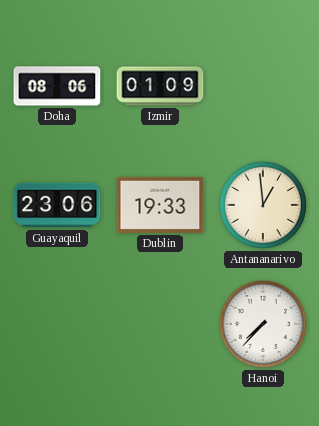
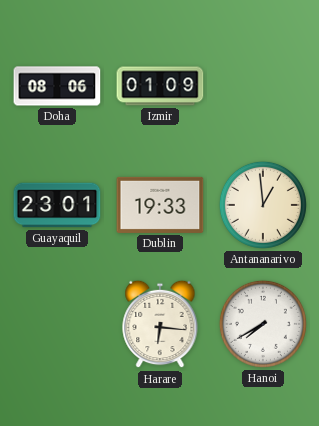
Guayaquil: 23:06 -> 23:01 (57, 205)
Harare: none -> 6:16 (160, 324)
Hanoi: 7:37 -> 7:40 (263, 324)
